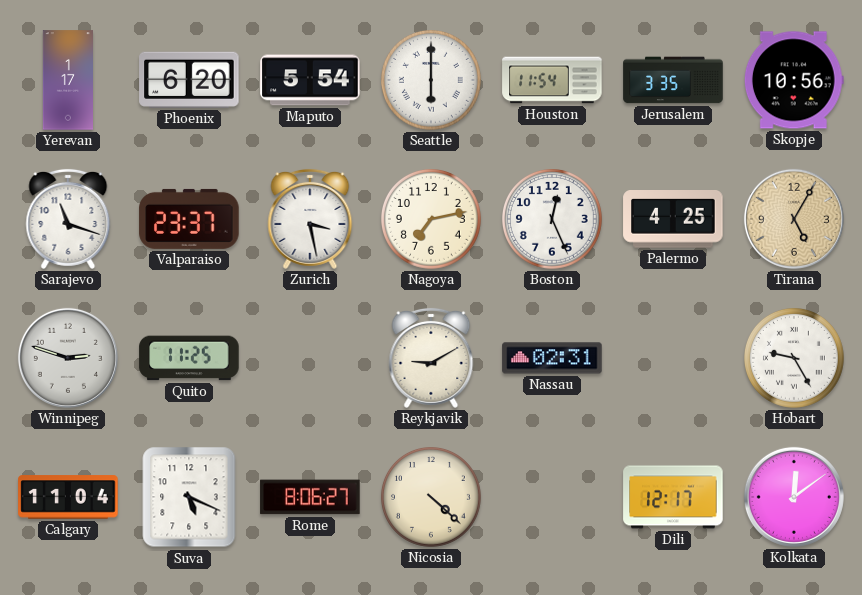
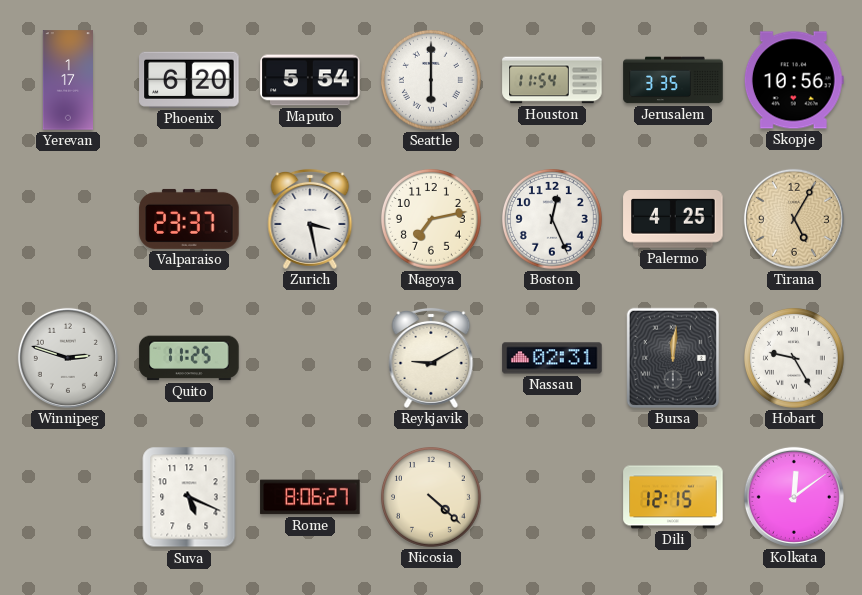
Sarajevo: 11:18 -> none (68, 219)
Bursa: none -> 12:01 (673, 358)
Calgary: 11:04 -> none (68, 497)
Dili: 12:17 -> 12:15 (673, 497)
